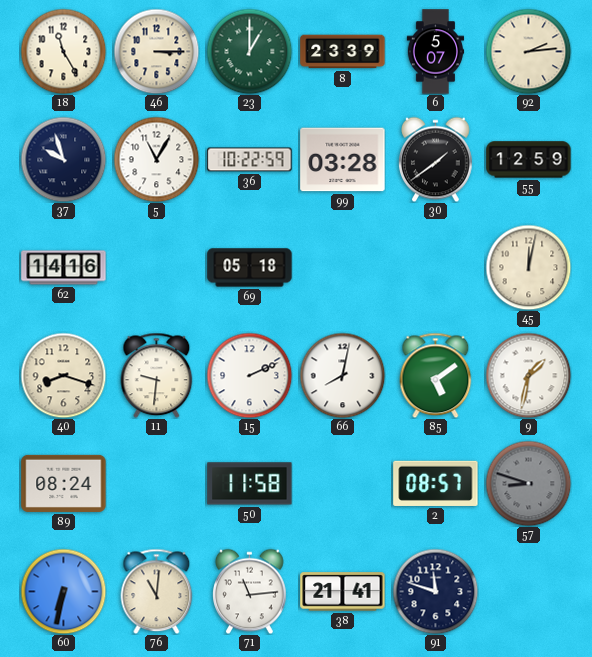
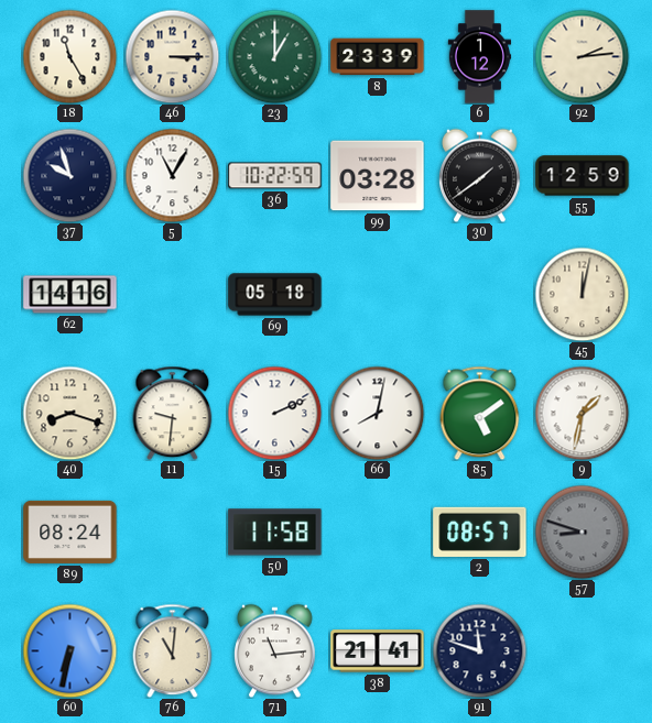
6: 5:07 -> 1:12 (480, 57)
